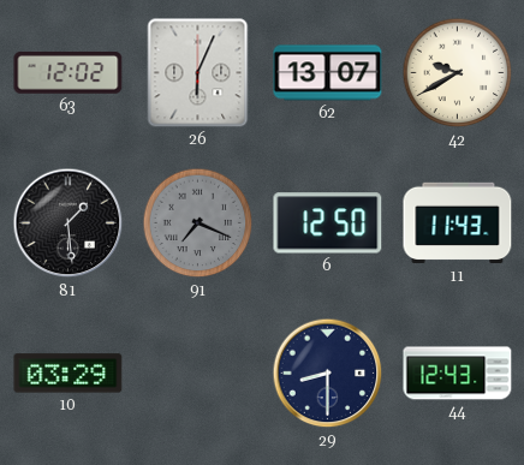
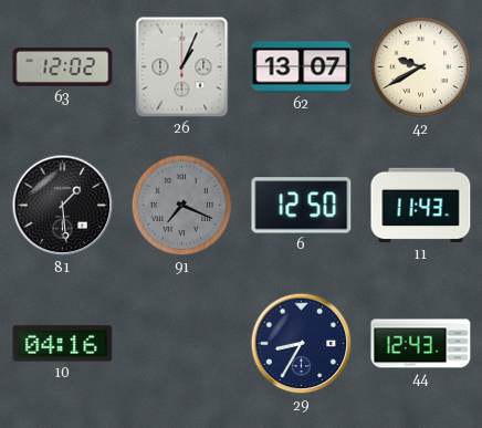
26: 6:04 -> 1:04 (182, 67)
10: 03:29 -> 04:16 (63, 344)
29: 8:30 -> 8:35 (302, 344)
